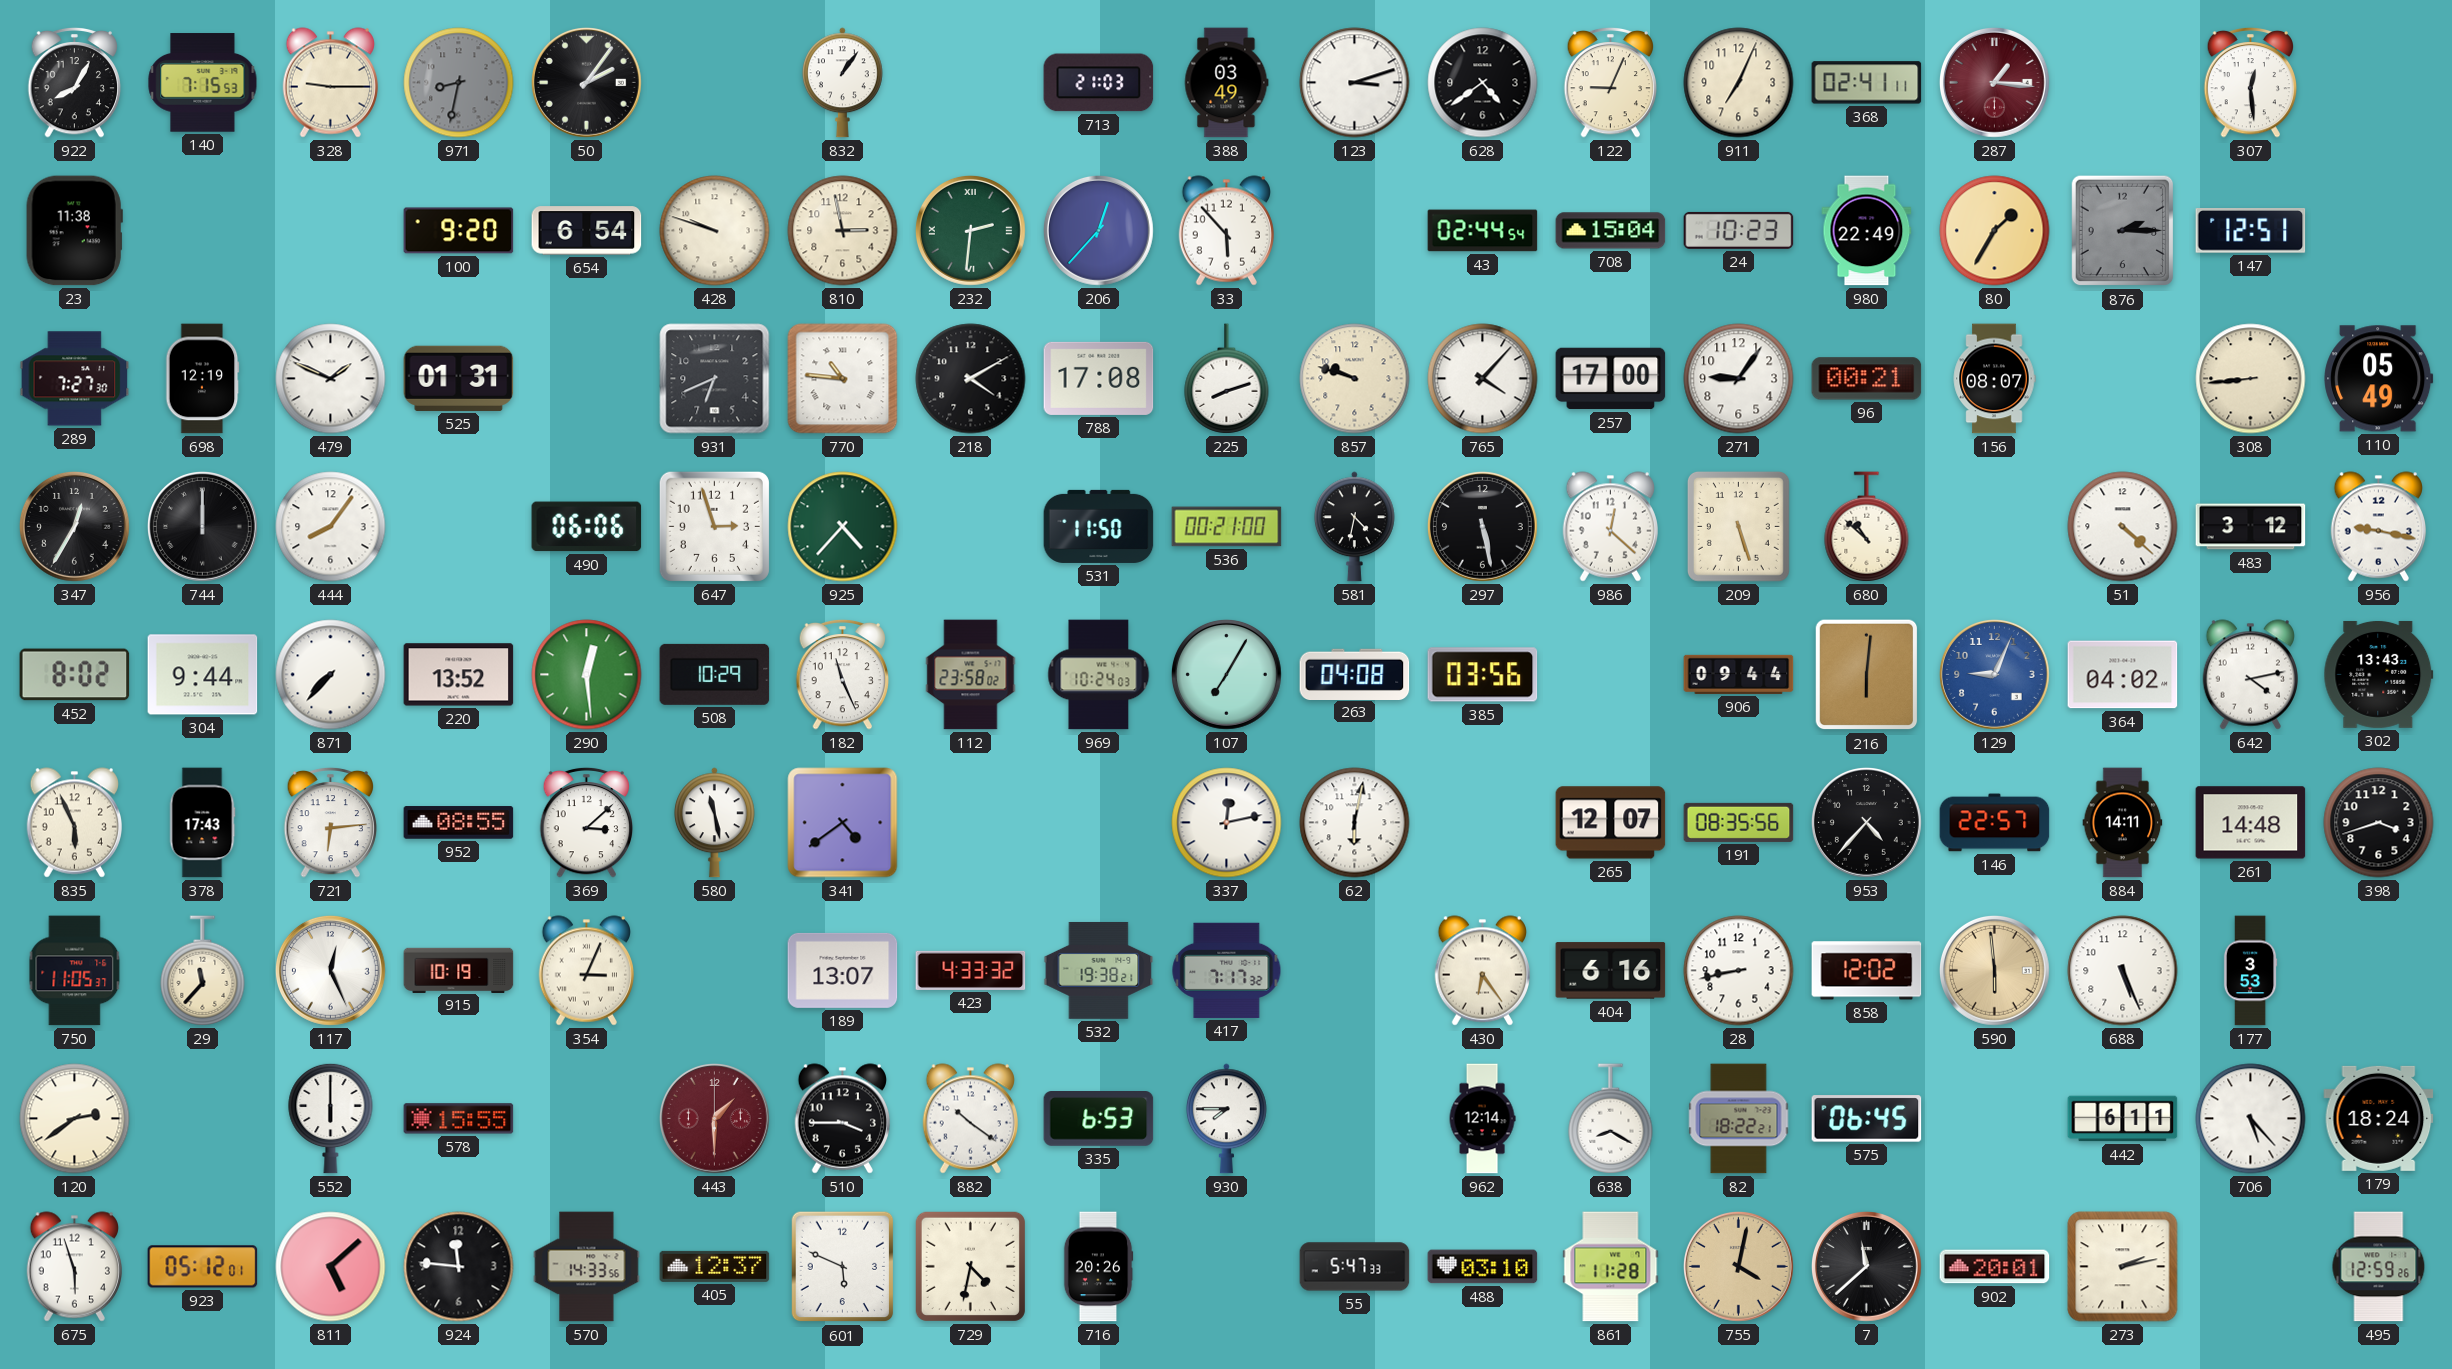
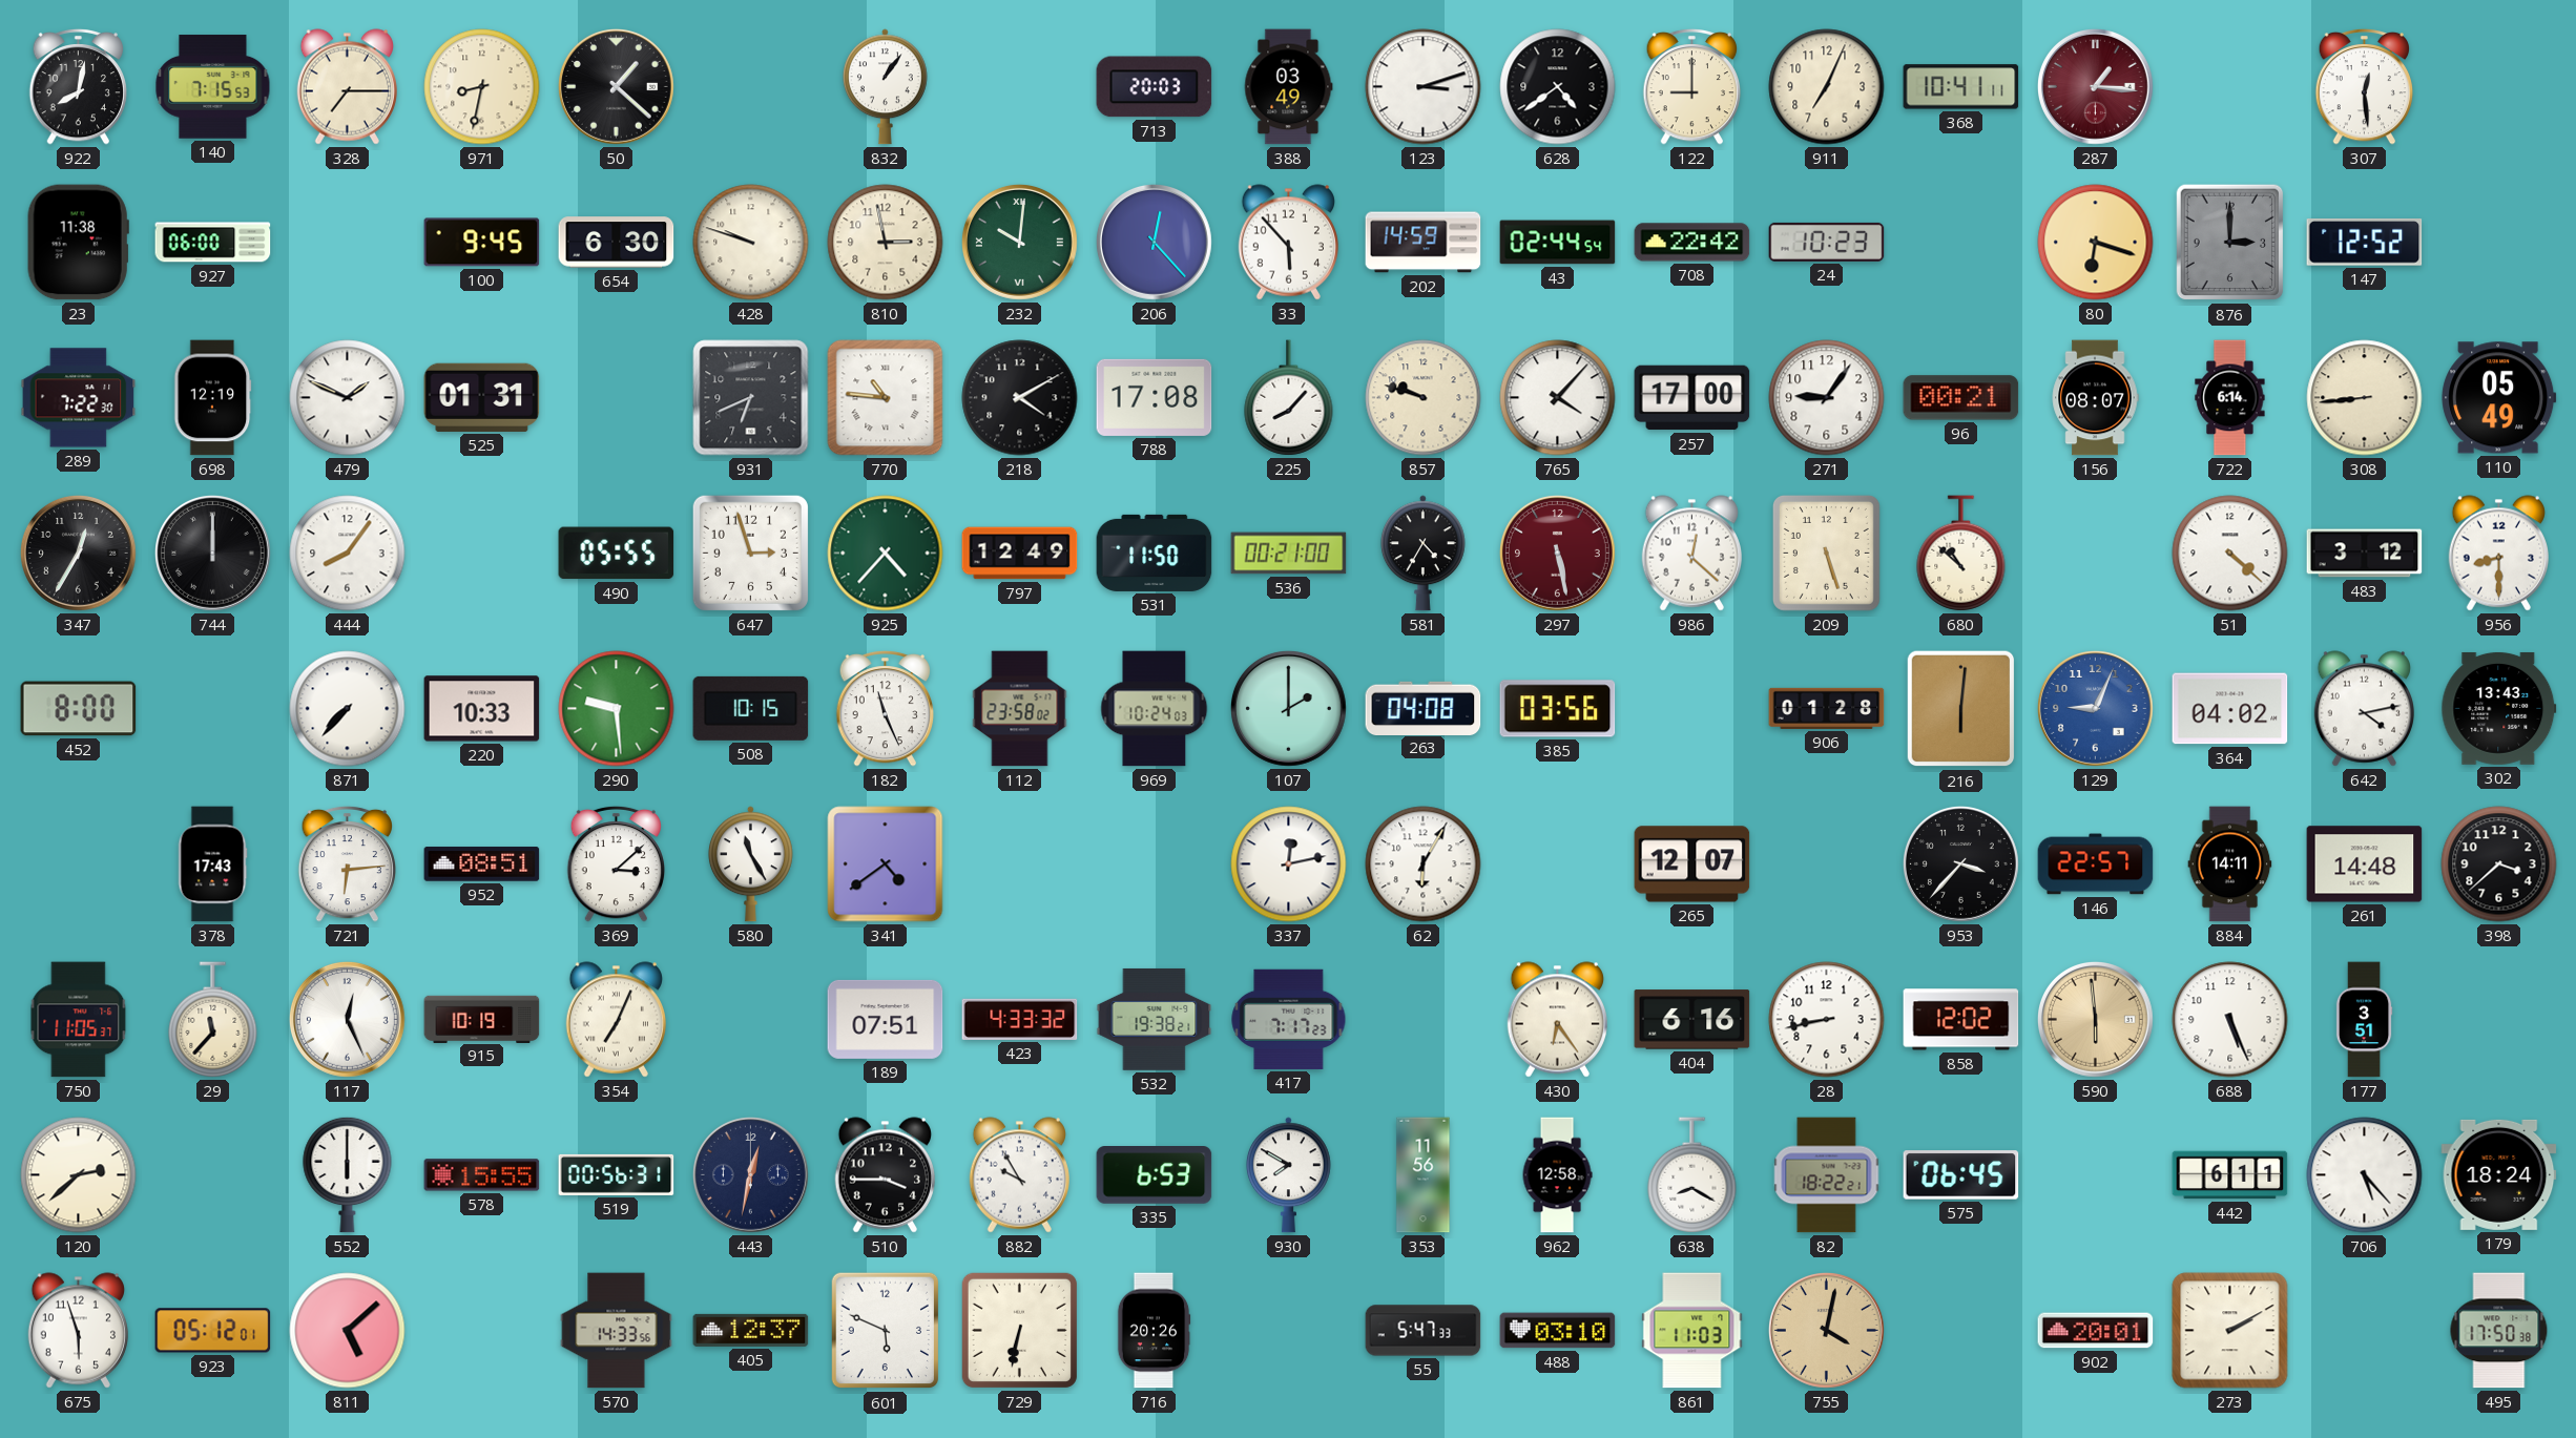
922: 8:05 -> 8:02 (79, 86)
328: 9:15 -> 7:15 (347, 87)
971 dial: grey -> cream (482, 87)
50: 2:06 -> 1:22 (617, 87)
713: 21:03 -> 20:03 (1155, 87)
122: 9:04 -> 9:00 (1692, 86)
368: 02:41 -> 10:41 (1961, 87)
927: none -> 06:00 (213, 243)
100: 9:20 -> 9:45 (482, 243)
654: 6:54 -> 6:30 (617, 243)
232: 2:31 -> 10:01 (1020, 243)
206: 12:37 -> 12:23 (1155, 243)
202: none -> 14:59 (1424, 243)
708: 15:04 -> 22:42 (1692, 243)
980: 22:49 -> none (1867, 231)
80: 1:35 -> 6:18 (2096, 243)
876: 2:15 -> 3:00 (2230, 243)
147: 12:51 -> 12:52 (2365, 243)
289: 7:27 -> 7:22 (79, 398)
225: 8:12 -> 8:07 (1289, 398)
722: none -> 6:14 (2230, 398)
490: 06:06 -> 05:55 (617, 554)
797: none -> 12:49 (1020, 554)
581: 4:32 -> 4:35 (1422, 554)
297 dial: black -> burgundy (1558, 554)
956: 9:17 -> 8:30 (2498, 554)
452: 8:02 -> 8:00 (79, 709)
304: 9:44 -> none (203, 675)
220: 13:52 -> 10:33 (482, 709)
290: 12:29 -> 9:29 (617, 709)
508: 10:29 -> 10:15 (751, 708)
107: 7:05 -> 2:00 (1289, 709)
906: 09:44 -> 01:28 (1827, 708)
835: 5:56 -> none (74, 823)
952: 08:55 -> 08:51 (482, 864)
580: 11:28 -> 11:25 (750, 864)
62: 6:02 -> 6:05 (1424, 864)
191: 08:35 -> none (1739, 822)
953: 4:37 -> 3:37 (1961, 864)
398: 3:42 -> 3:38 (2499, 864)
354: 3:04 -> 7:04 (616, 1020)
189: 13:07 -> 07:51 (886, 1019)
417: 7:17:32 -> 7:17:23 (1289, 1019)
177: 3:53 -> 3:51 (2364, 1020)
120: 2:39 -> 2:38 (79, 1175)
519: none -> 00:56 (617, 1174)
443: 1:30 -> 12:32 (751, 1175)
443 dial: burgundy -> navy (751, 1175)
882: 10:21 -> 9:55 (1019, 1175)
930: 7:45 -> 7:50 (1288, 1175)
353: none -> 11:56 (1424, 1175)
962: 12:14 -> 12:58 (1557, 1175)
924: 11:46 -> none (459, 1267)
729: 4:32 -> 6:32 (1019, 1330)
861: 11:28 -> 11:03 (1692, 1331)
7: 11:38 -> none (1867, 1267)
273: 2:13 -> 2:10 (2230, 1331)
495: 12:59 -> 17:50 (2499, 1331)
